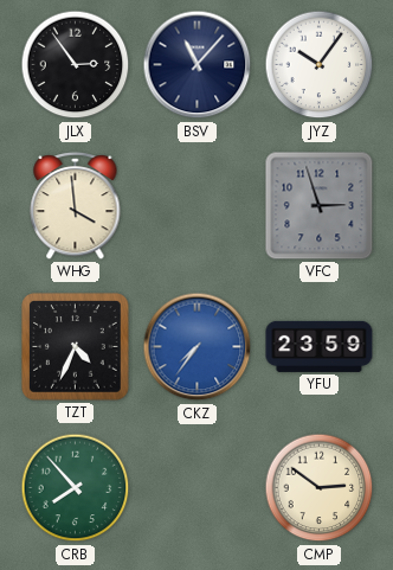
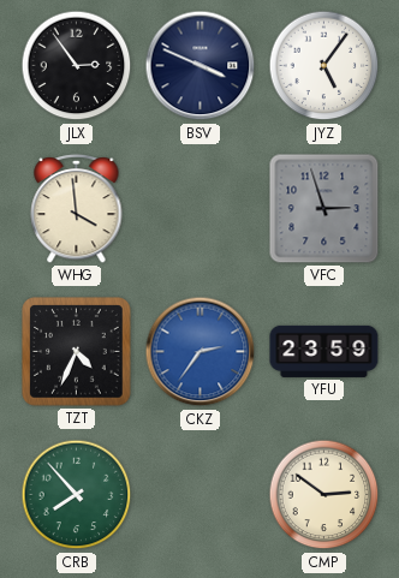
BSV: 11:07 -> 3:49 (201, 66)
JYZ: 10:06 -> 5:06 (324, 66)
CKZ: 7:36 -> 2:36 (201, 352)
